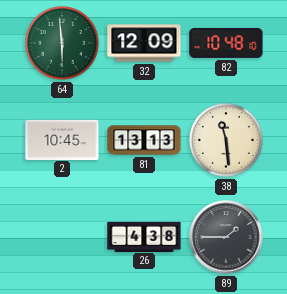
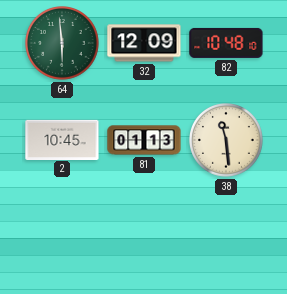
81: 13:13 -> 01:13 (144, 140)
26: 4:38 -> none (144, 236)
89: 1:45 -> none (226, 237)
